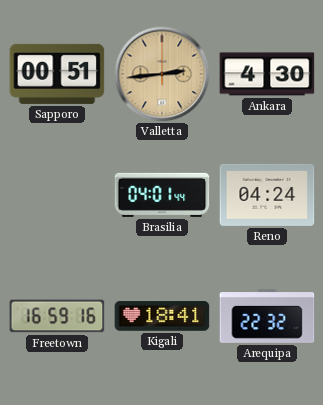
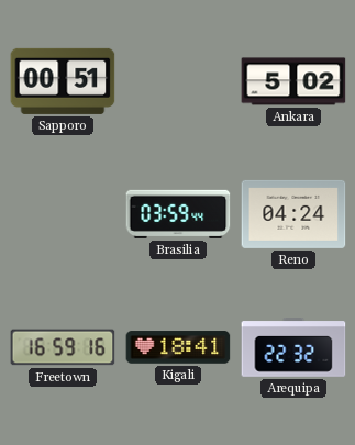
Valletta: 2:44 -> none (162, 74)
Ankara: 4:30 -> 5:02 (293, 81)
Brasilia: 04:01 -> 03:59 (178, 214)
